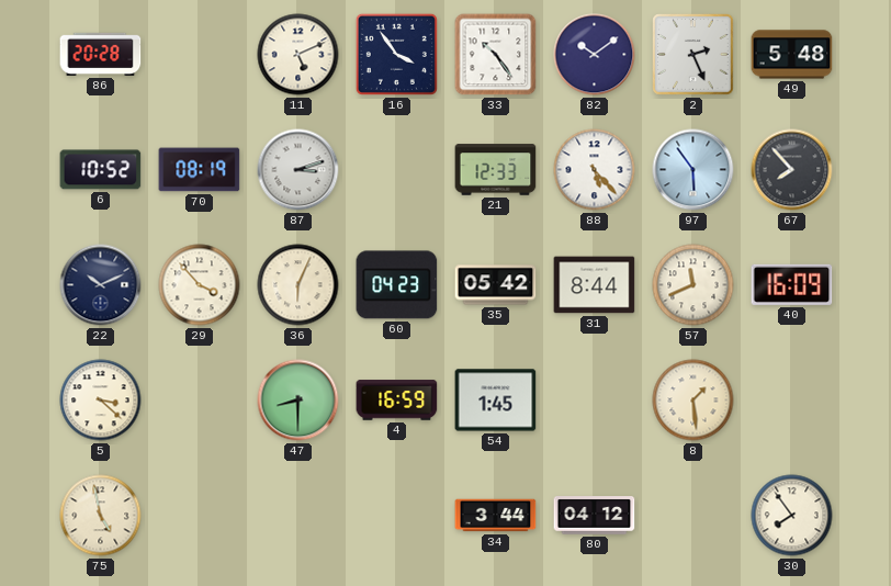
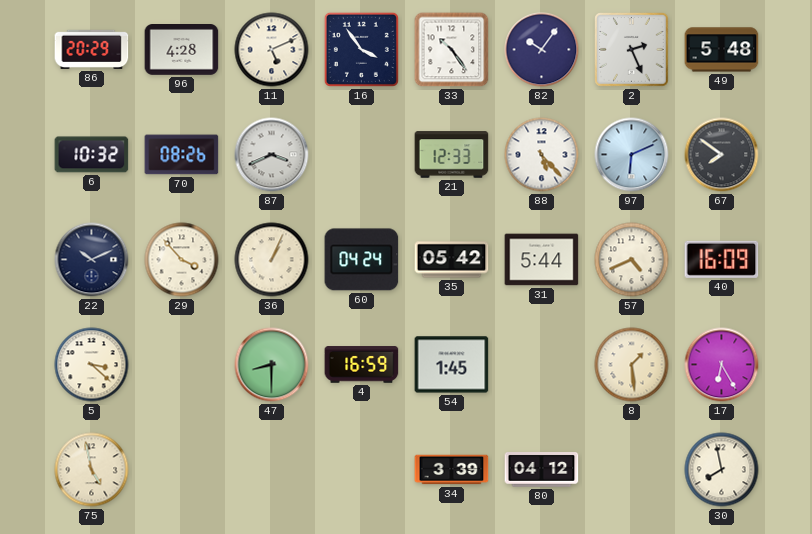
86: 20:28 -> 20:29 (92, 49)
96: none -> 4:28 (182, 50)
82: 10:09 -> 10:06 (542, 50)
6: 10:52 -> 10:32 (92, 155)
70: 08:19 -> 08:26 (182, 155)
87: 3:12 -> 3:41 (272, 155)
97: 5:54 -> 6:11 (632, 155)
67: 7:53 -> 7:51 (722, 155)
36: 6:04 -> 1:04 (272, 260)
60: 04:23 -> 04:24 (362, 260)
31: 8:44 -> 5:44 (542, 260)
57: 11:41 -> 4:41 (632, 260)
17: none -> 6:25 (722, 365)
34: 3:44 -> 3:39 (452, 470)
30: 7:54 -> 7:58 (722, 470)
